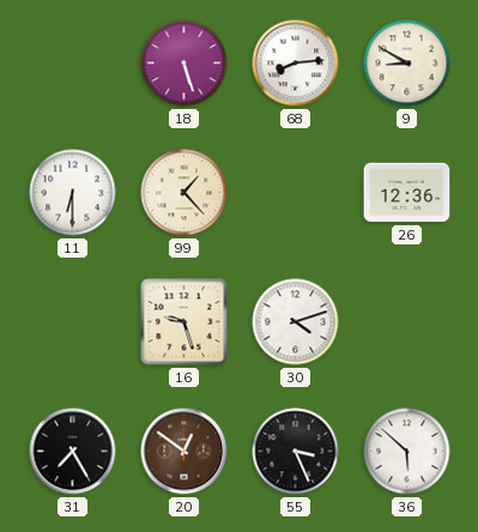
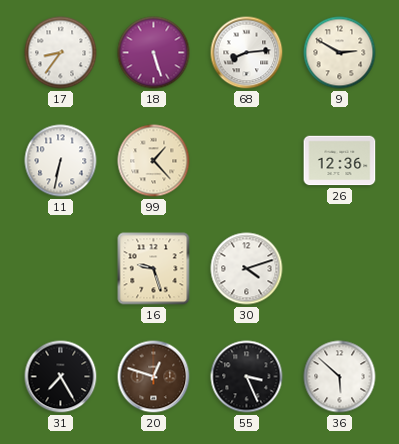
17: none -> 8:36 (61, 53)
9: 8:50 -> 2:50 (340, 53)
11: 6:30 -> 6:32 (61, 161)
20: 12:51 -> 12:48 (154, 377)
